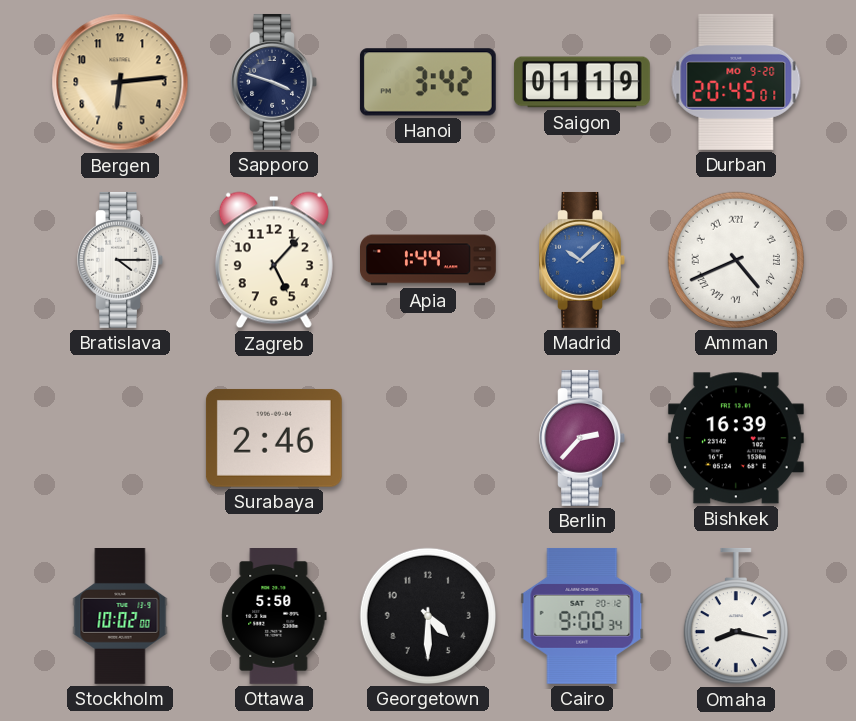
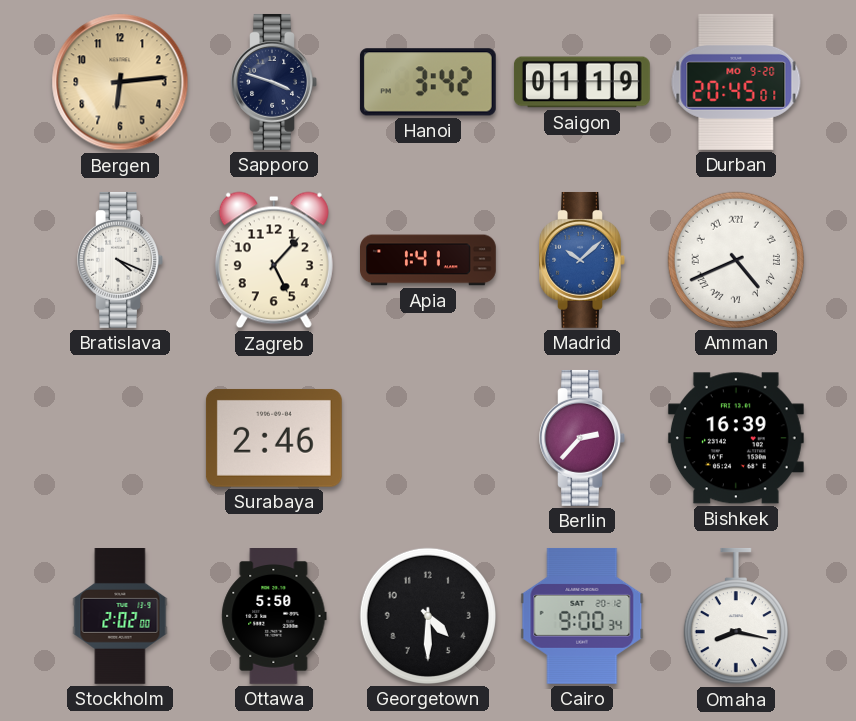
Bratislava: 4:15 -> 4:19 (120, 260)
Apia: 1:44 -> 1:41 (429, 260)
Stockholm: 10:02 -> 2:02 (120, 617)
